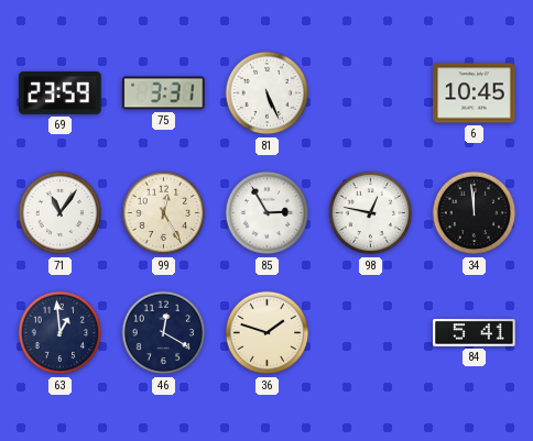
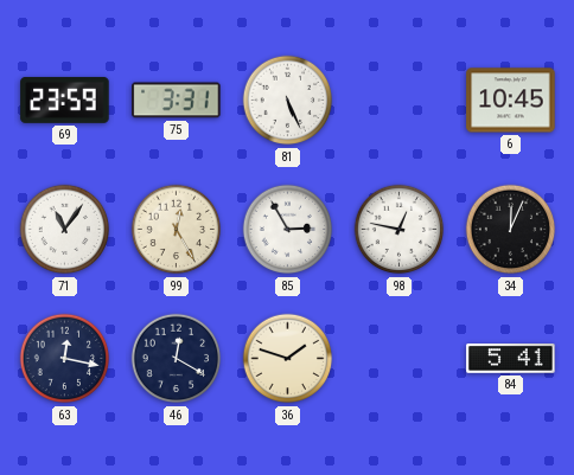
34: 11:59 -> 12:04 (511, 230)
63: 12:59 -> 12:17 (65, 359)
